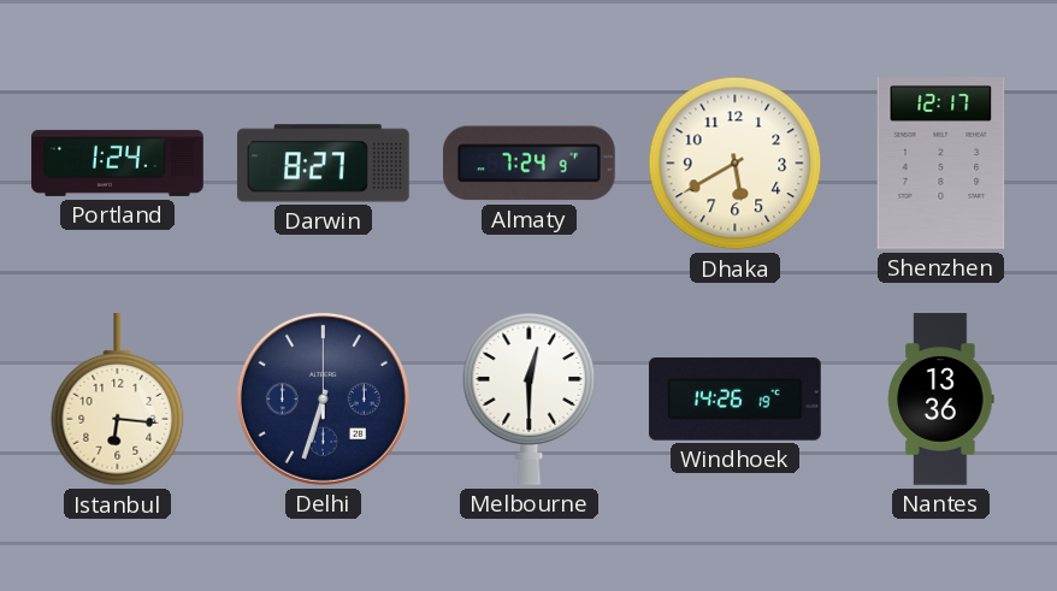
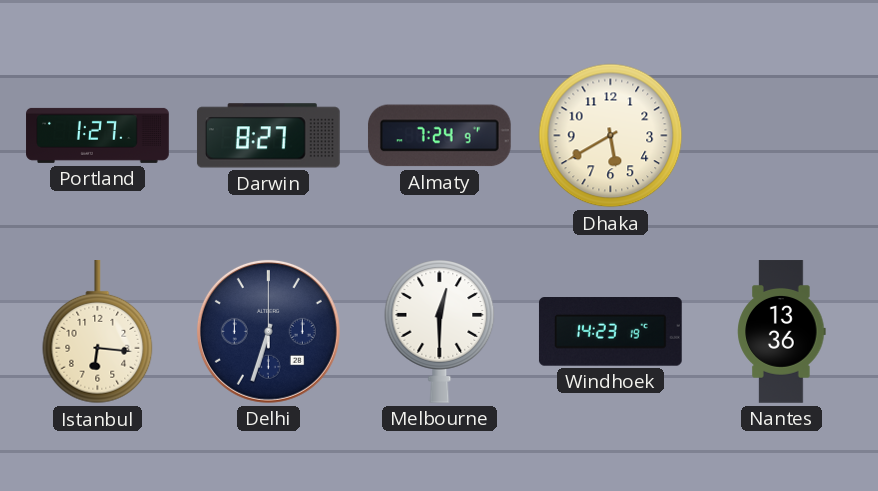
Portland: 1:24 -> 1:27 (98, 135)
Shenzhen: 12:17 -> none (941, 164)
Windhoek: 14:26 -> 14:23 (610, 332)
